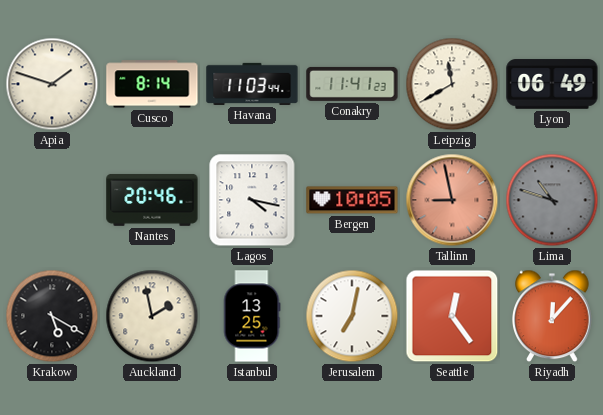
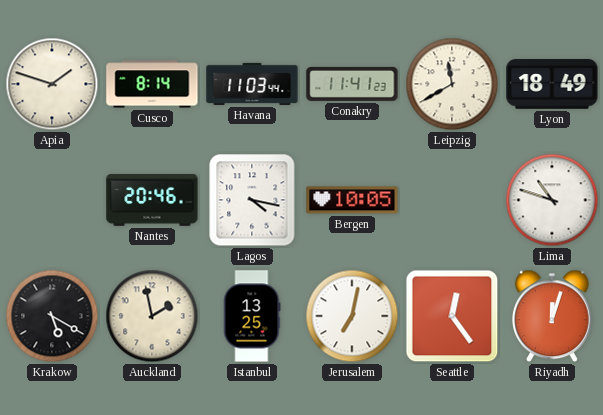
Lyon: 06:49 -> 18:49 (552, 84)
Tallinn: 8:58 -> none (452, 200)
Lima dial: grey -> white (552, 200)
Riyadh: 12:07 -> 12:03 (552, 316)
